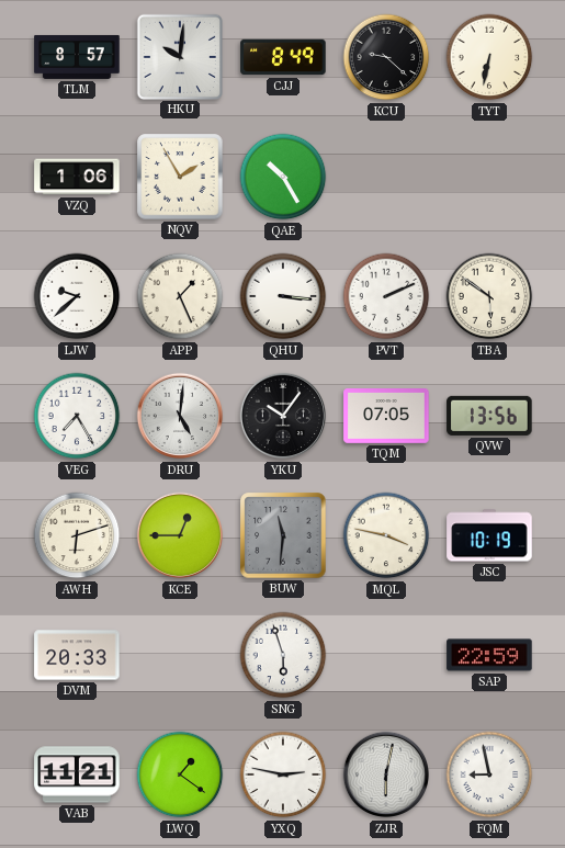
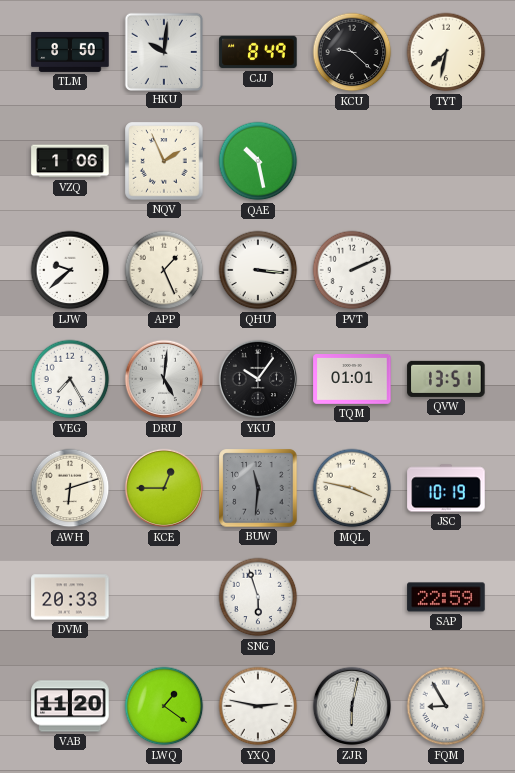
TLM: 8:57 -> 8:50 (70, 52)
TYT: 6:32 -> 7:32 (446, 52)
NQV: 1:55 -> 1:56 (164, 161)
QAE: 10:25 -> 10:28 (258, 161)
TBA: 5:51 -> none (489, 296)
TQM: 07:05 -> 01:01 (352, 380)
QVW: 13:56 -> 13:51 (446, 379)
VAB: 11:21 -> 11:20 (70, 706)
FQM: 8:58 -> 8:55 (446, 706)
